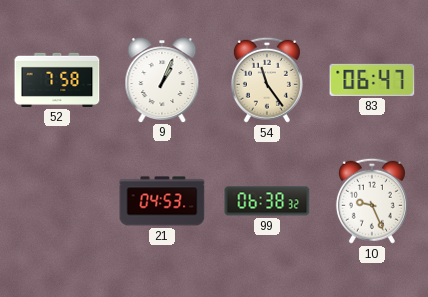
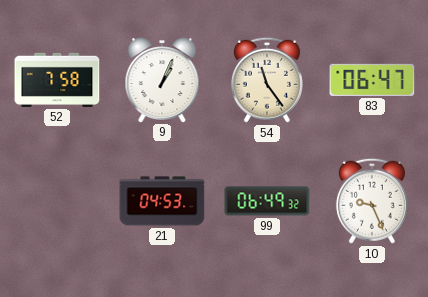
99: 06:38 -> 06:49 (267, 201)
